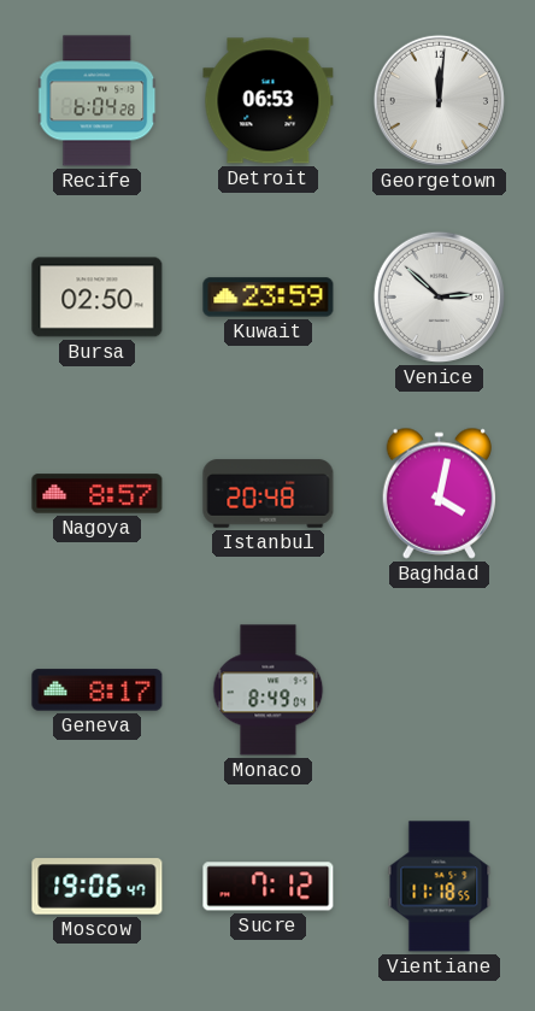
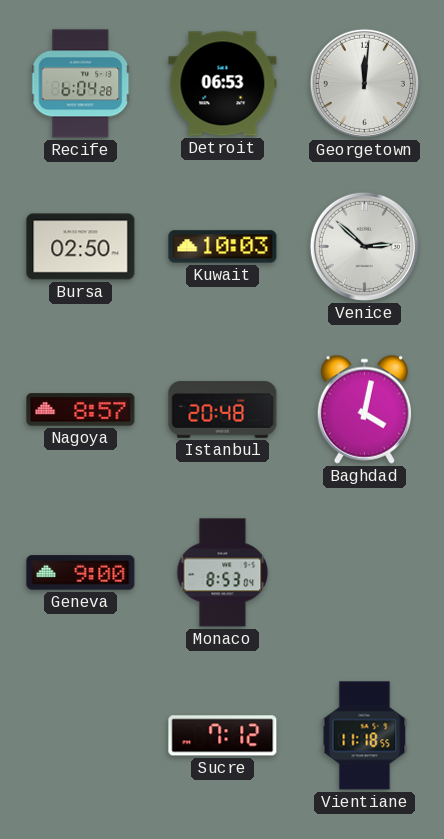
Kuwait: 23:59 -> 10:03 (223, 247)
Geneva: 8:17 -> 9:00 (81, 573)
Monaco: 8:49 -> 8:53 (223, 573)
Moscow: 19:06 -> none (98, 887)
